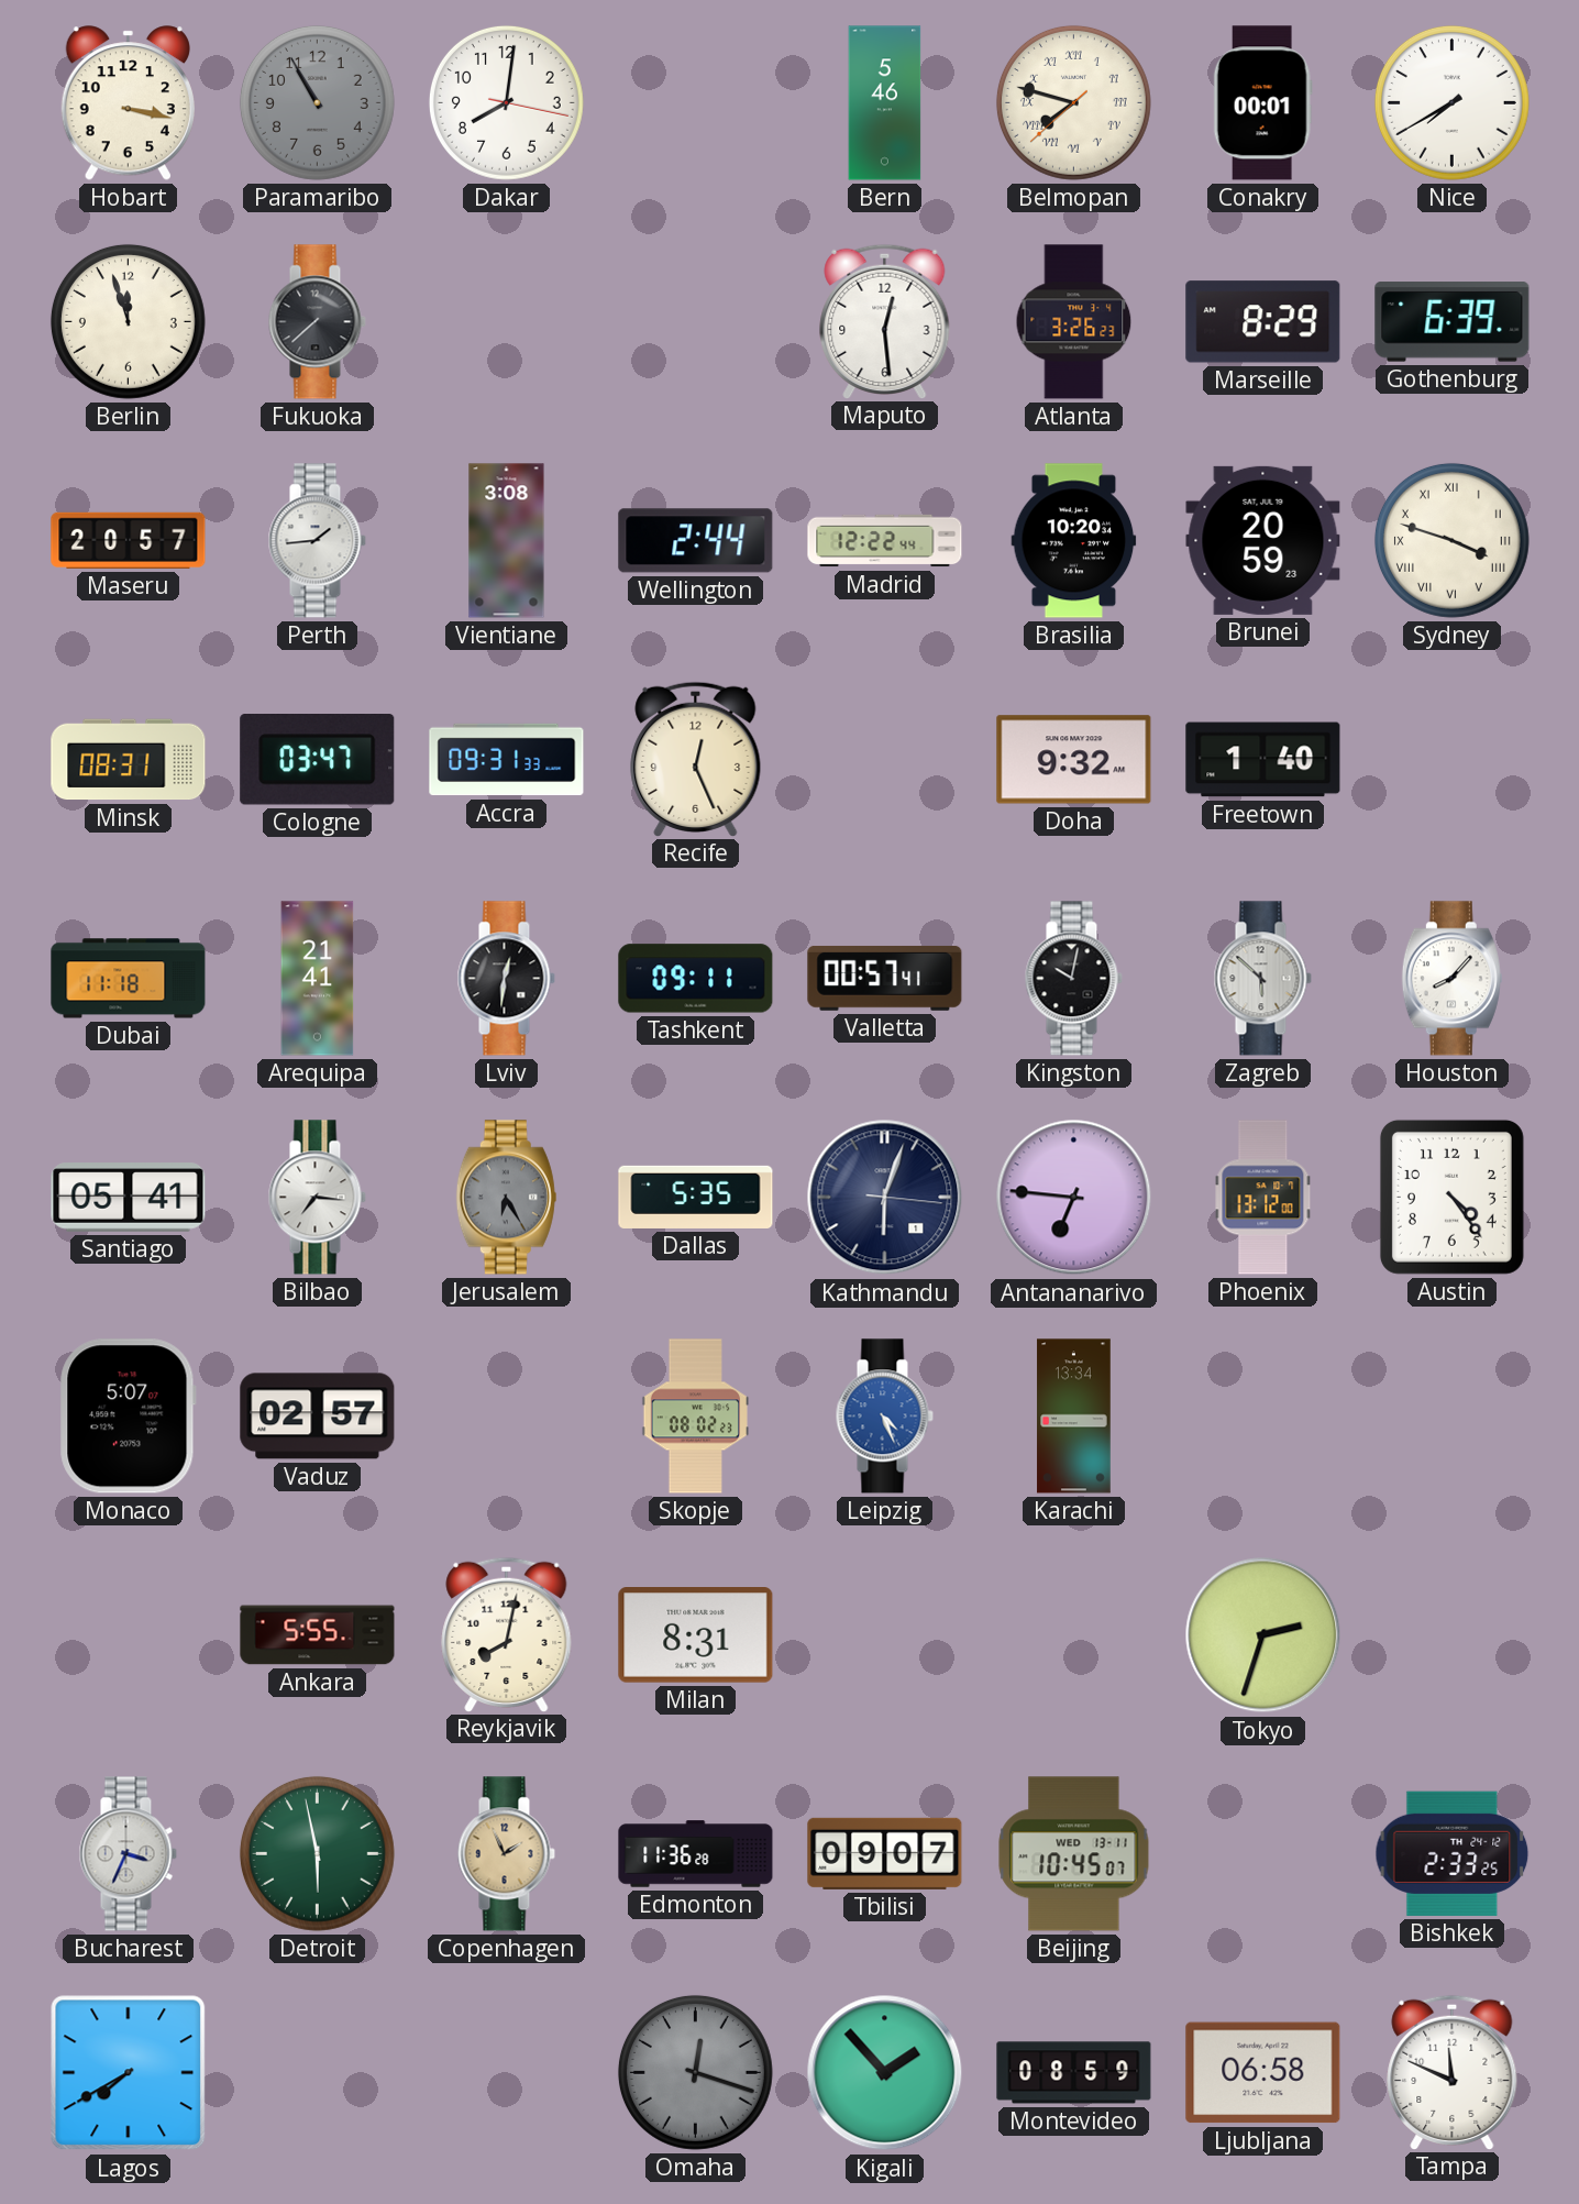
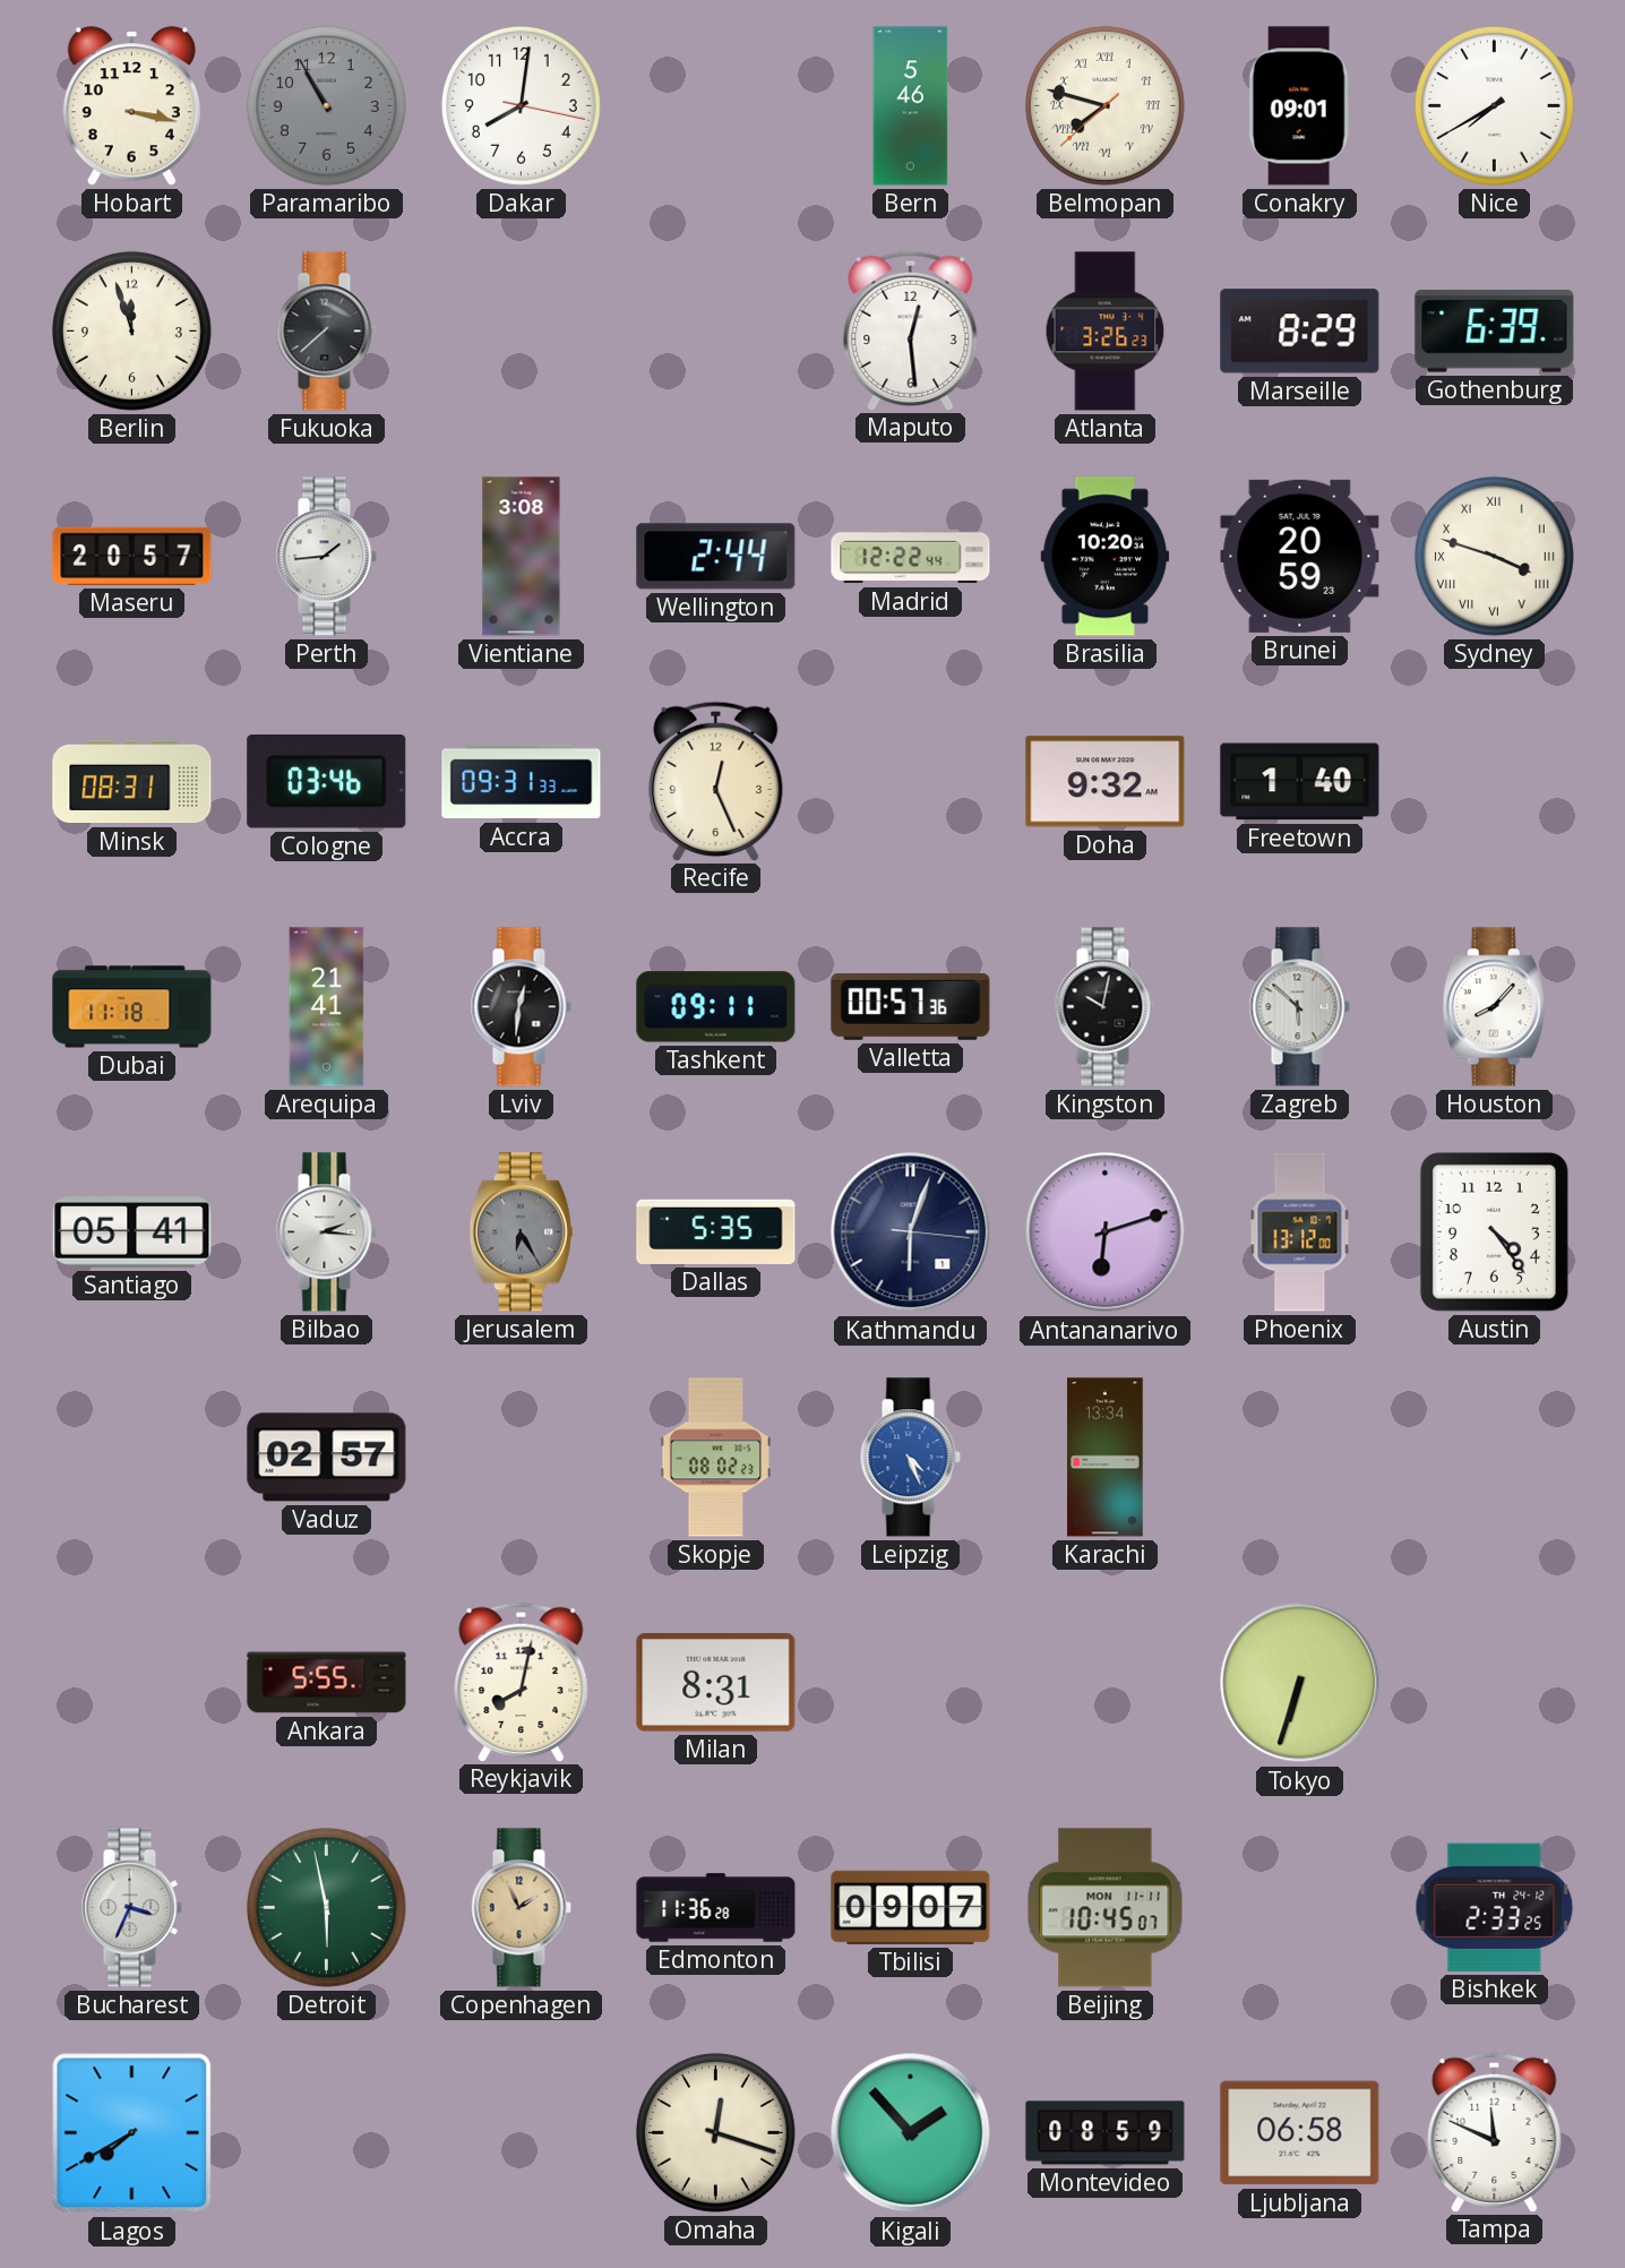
Conakry: 00:01 -> 09:01 (1299, 106)
Cologne: 03:47 -> 03:46 (327, 782)
Valletta: 00:57:41 -> 00:57:36 (911, 1006)
Bilbao: 7:16 -> 2:16 (326, 1232)
Antananarivo: 6:46 -> 6:12 (1106, 1232)
Monaco: 5:07 -> none (128, 1417)
Tokyo: 2:33 -> 6:33 (1300, 1683)
Beijing date: WED 13-11 -> MON 11-11 (1106, 1908)
Omaha dial: grey -> cream (715, 2132)
